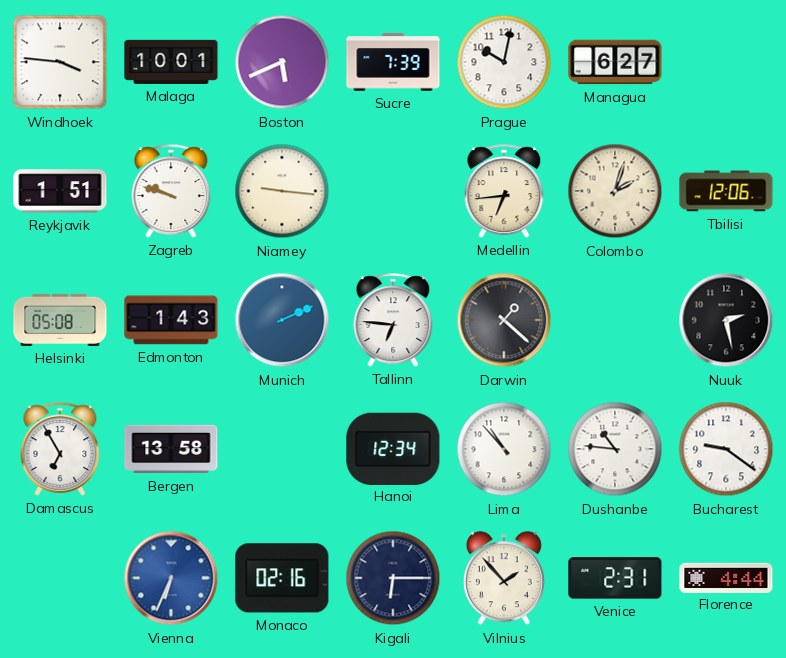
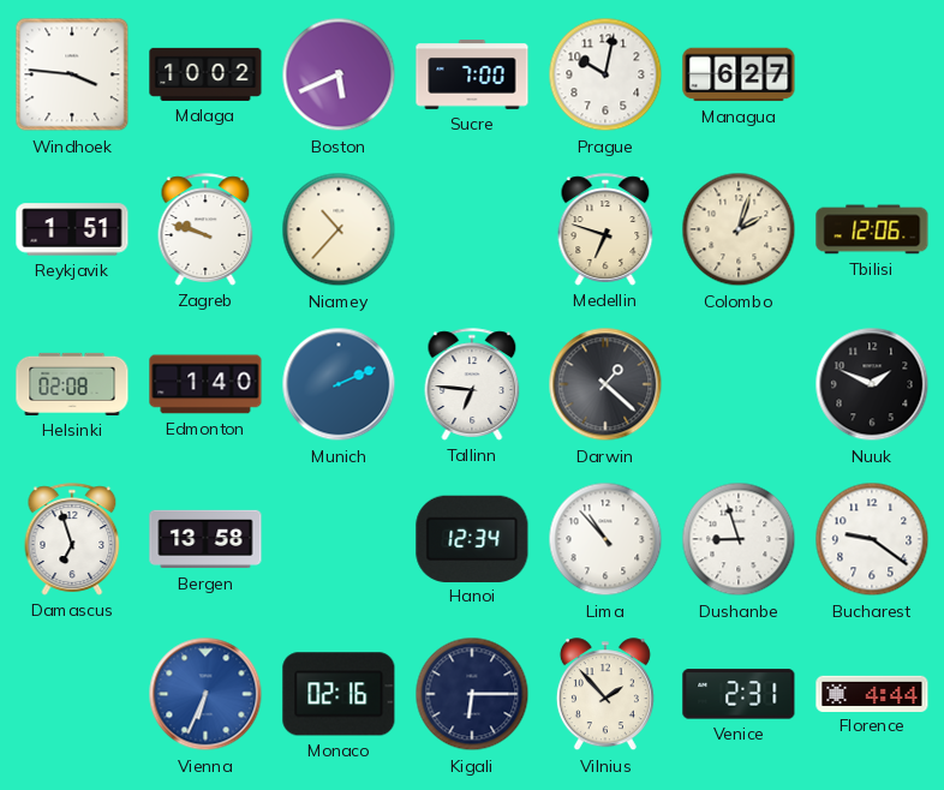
Malaga: 10:01 -> 10:02 (205, 74)
Sucre: 7:39 -> 7:00 (472, 74)
Niamey: 9:16 -> 10:37 (339, 229)
Medellin: 6:44 -> 6:48 (605, 229)
Helsinki: 05:08 -> 02:08 (72, 384)
Edmonton: 1:43 -> 1:40 (205, 384)
Nuuk: 2:28 -> 1:49 (872, 384)
Damascus: 6:55 -> 6:57 (72, 539)
Dushanbe: 10:46 -> 8:57 (739, 539)
